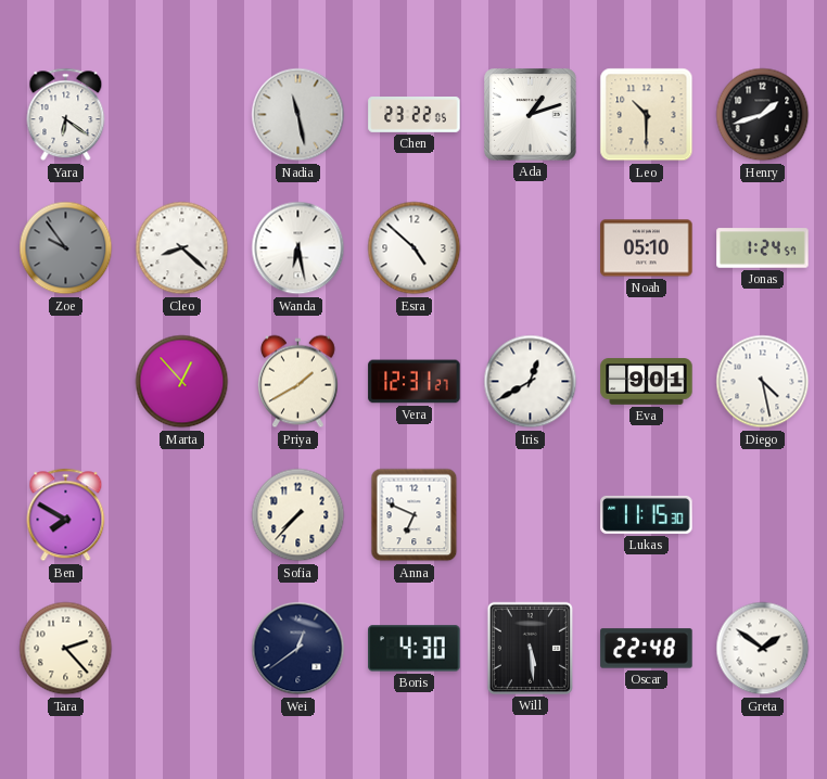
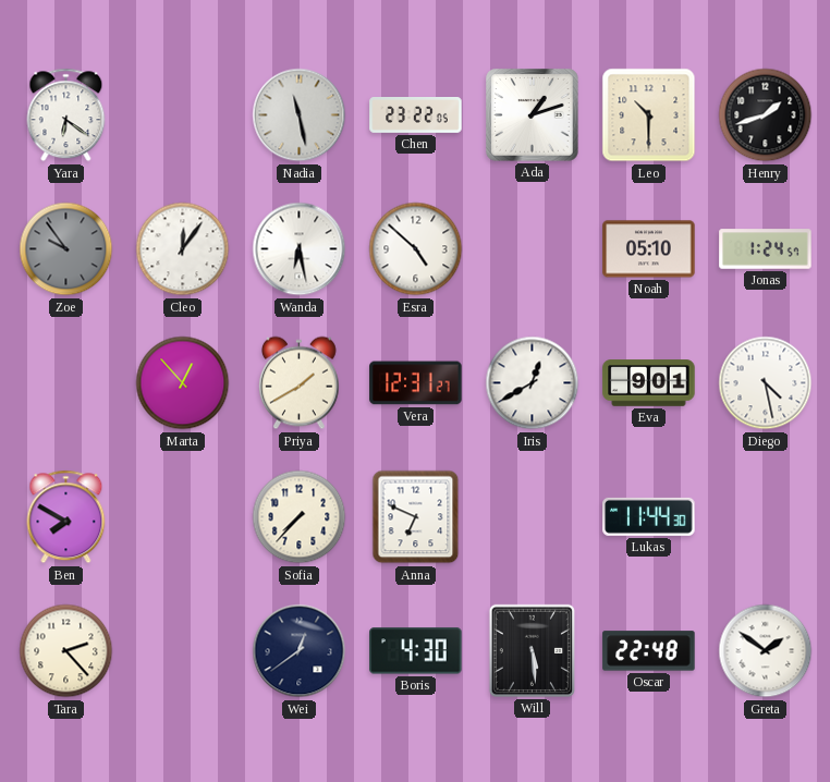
Cleo: 8:22 -> 12:06 (183, 249)
Lukas: 11:15 -> 11:44 (649, 516)
